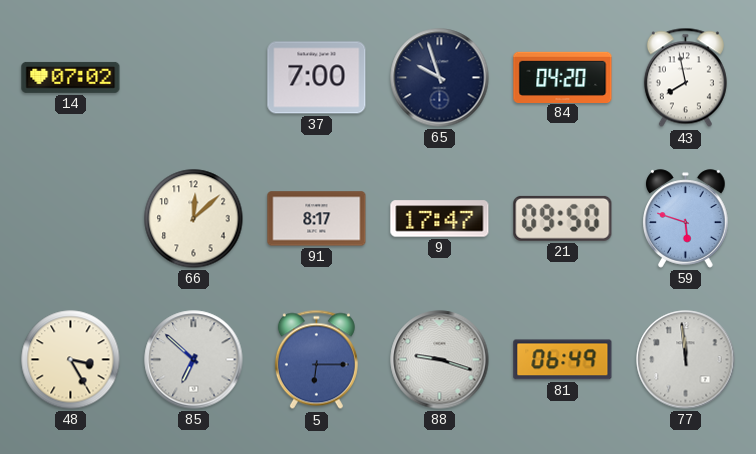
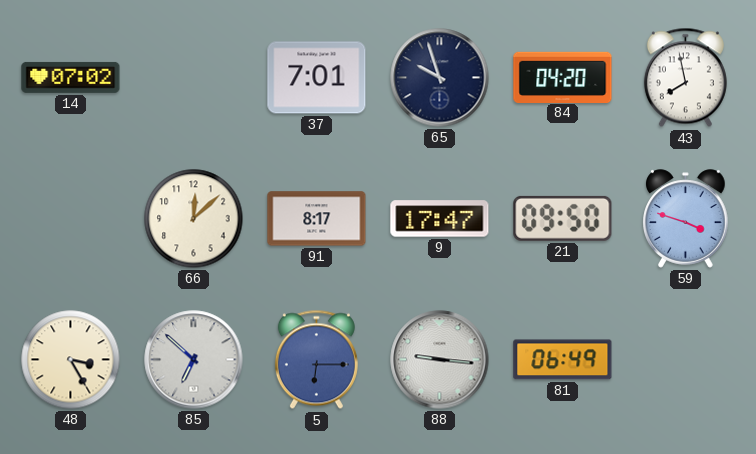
37: 7:00 -> 7:01 (317, 78)
59: 5:48 -> 3:48 (686, 219)
88: 9:18 -> 9:16 (440, 360)
77: 11:59 -> none (686, 360)
